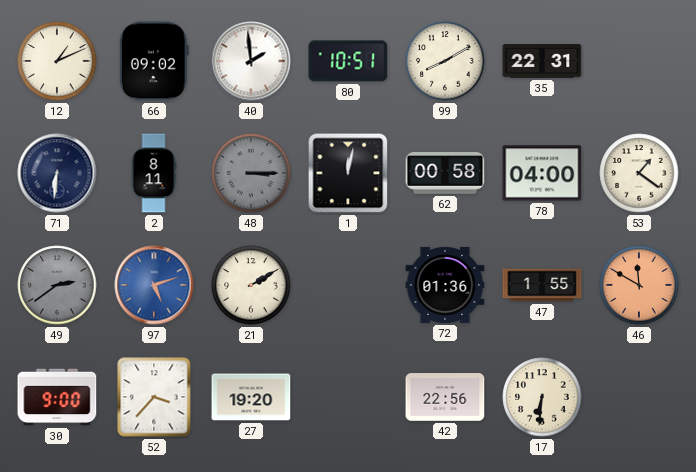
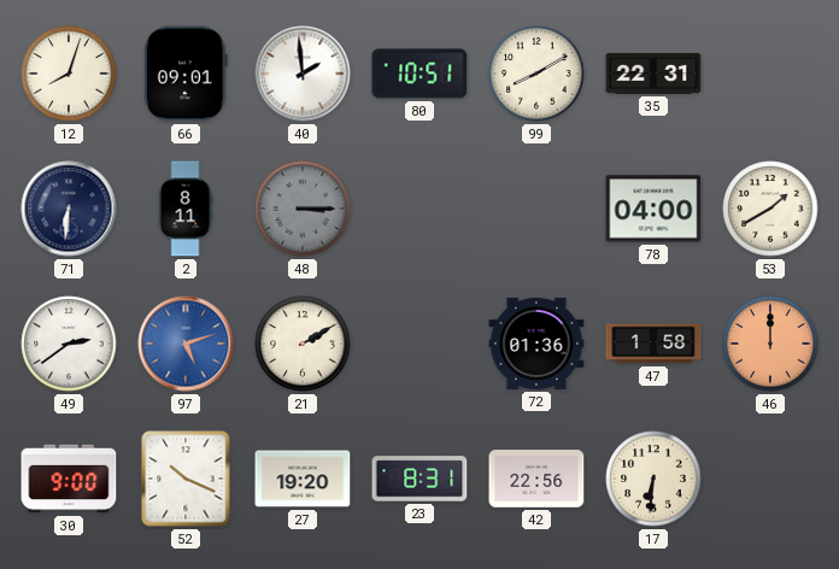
12: 1:11 -> 8:03 (69, 74)
66: 09:02 -> 09:01 (186, 74)
1: 12:02 -> none (348, 173)
62: 00:58 -> none (445, 173)
53: 1:21 -> 1:40 (770, 209)
49 dial: grey -> white (69, 344)
47: 1:55 -> 1:58 (653, 344)
46: 11:50 -> 12:00 (770, 344)
52: 3:37 -> 10:19 (186, 479)
23: none -> 8:31 (419, 479)
